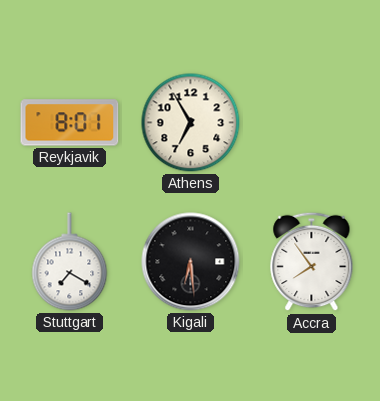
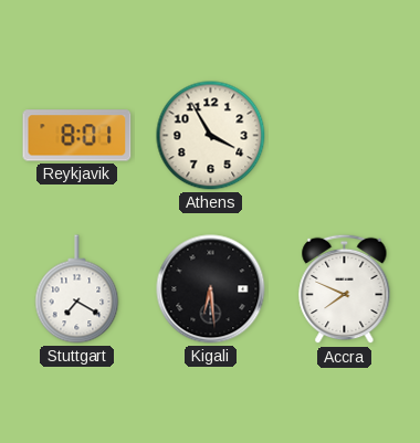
Athens: 6:55 -> 3:55 (211, 136)
Accra: 7:54 -> 7:49 (345, 289)
